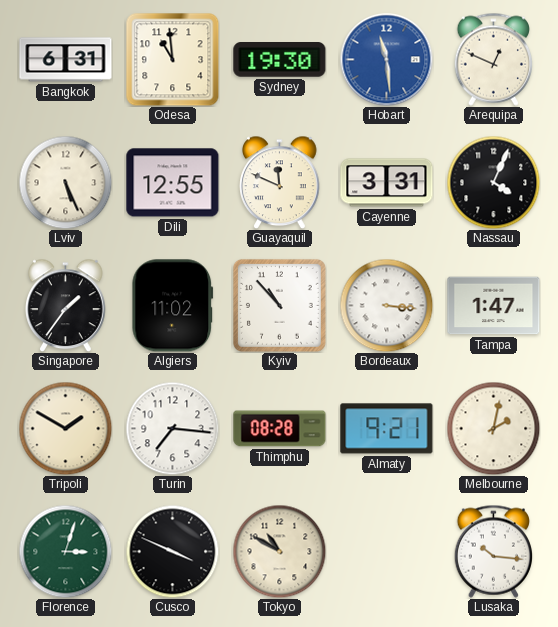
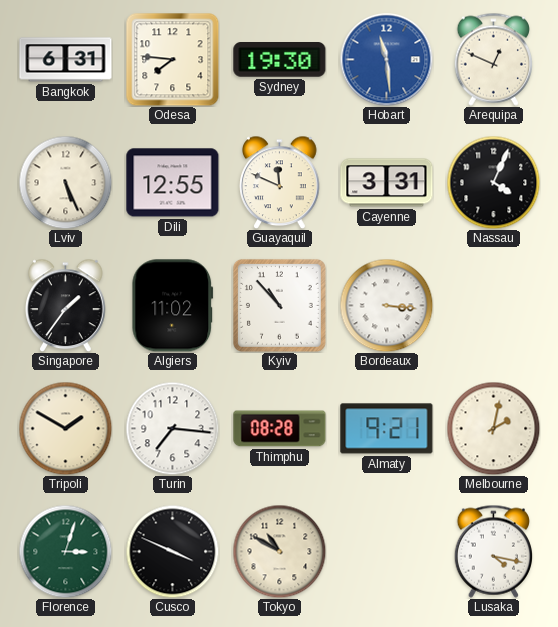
Odesa: 10:59 -> 7:46 (173, 60)
Tampa: 1:47 -> none (494, 306)
Lusaka: 10:16 -> 4:17 (493, 551)
